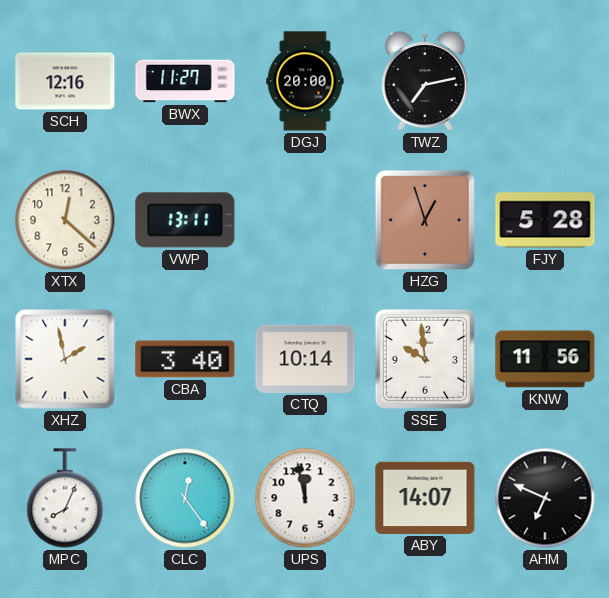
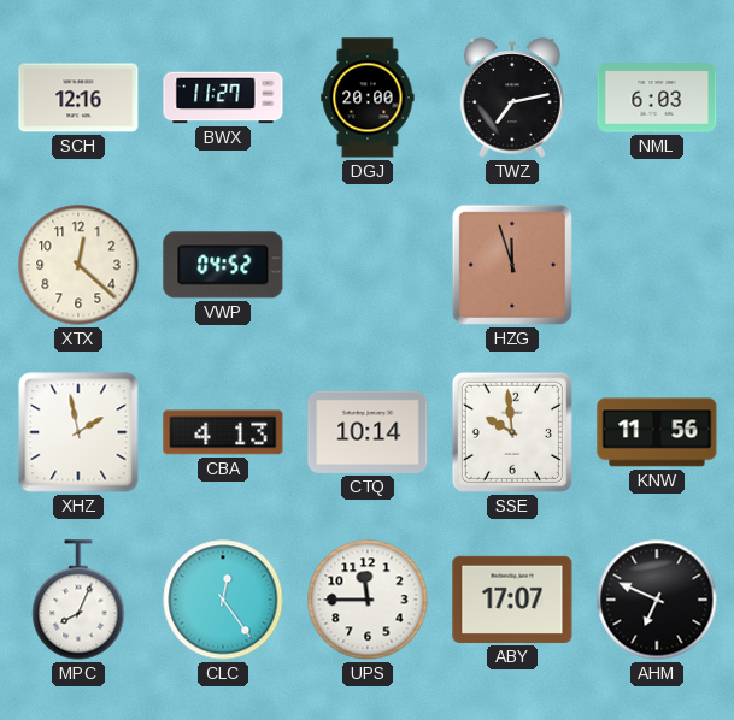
NML: none -> 6:03 (657, 98)
VWP: 13:11 -> 04:52 (223, 265)
HZG: 12:57 -> 11:57 (512, 265)
FJY: 5:28 -> none (545, 220)
CBA: 3:40 -> 4:13 (223, 432)
UPS: 11:58 -> 11:45 (368, 600)
ABY: 14:07 -> 17:07 (512, 600)
